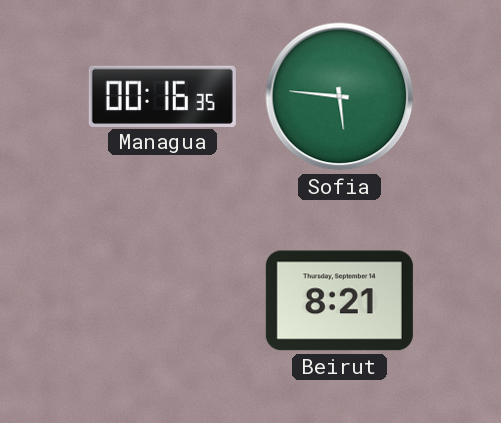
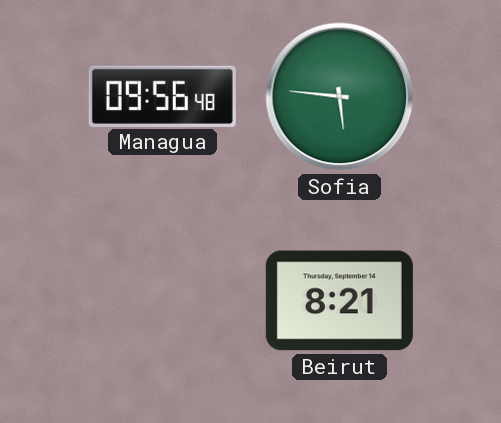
Managua: 00:16 -> 09:56 (162, 96)
